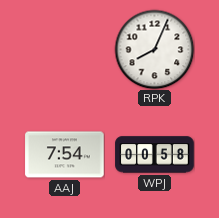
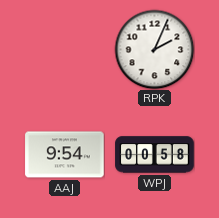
RPK: 8:04 -> 2:04 (154, 49)
AAJ: 7:54 -> 9:54 (65, 155)
